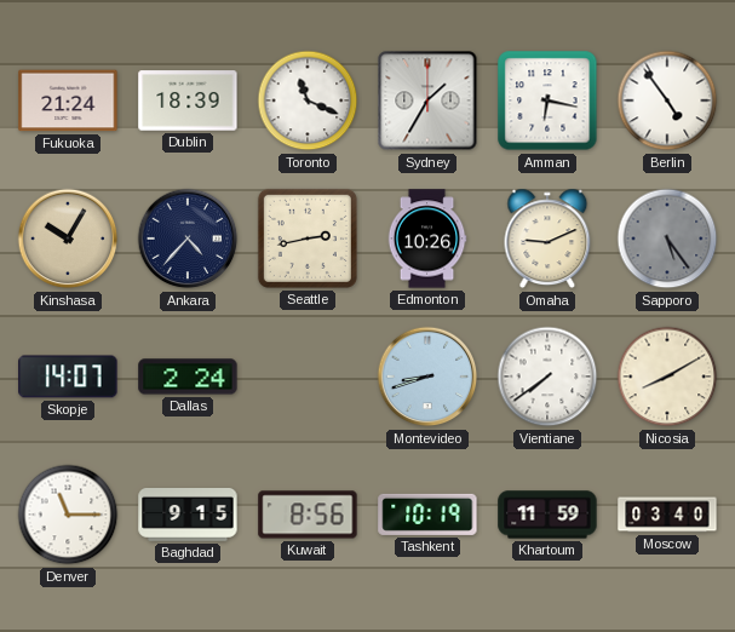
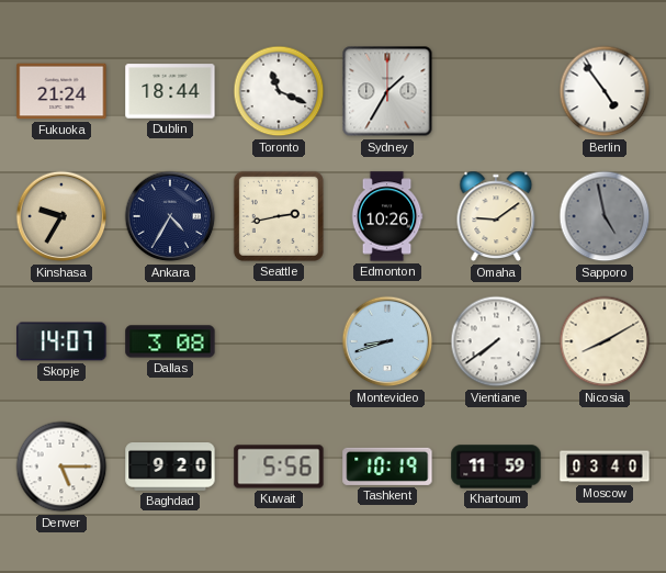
Dublin: 18:39 -> 18:44 (170, 91)
Amman: 6:17 -> none (547, 100)
Kinshasa: 10:05 -> 9:35 (61, 216)
Ankara: 4:37 -> 4:35 (170, 216)
Omaha: 9:11 -> 9:09 (496, 216)
Sapporo: 5:24 -> 4:58 (605, 216)
Dallas: 2:24 -> 3:08 (170, 341)
Denver: 11:15 -> 5:15 (61, 467)
Baghdad: 9:15 -> 9:20 (170, 468)
Kuwait: 8:56 -> 5:56 (279, 467)
